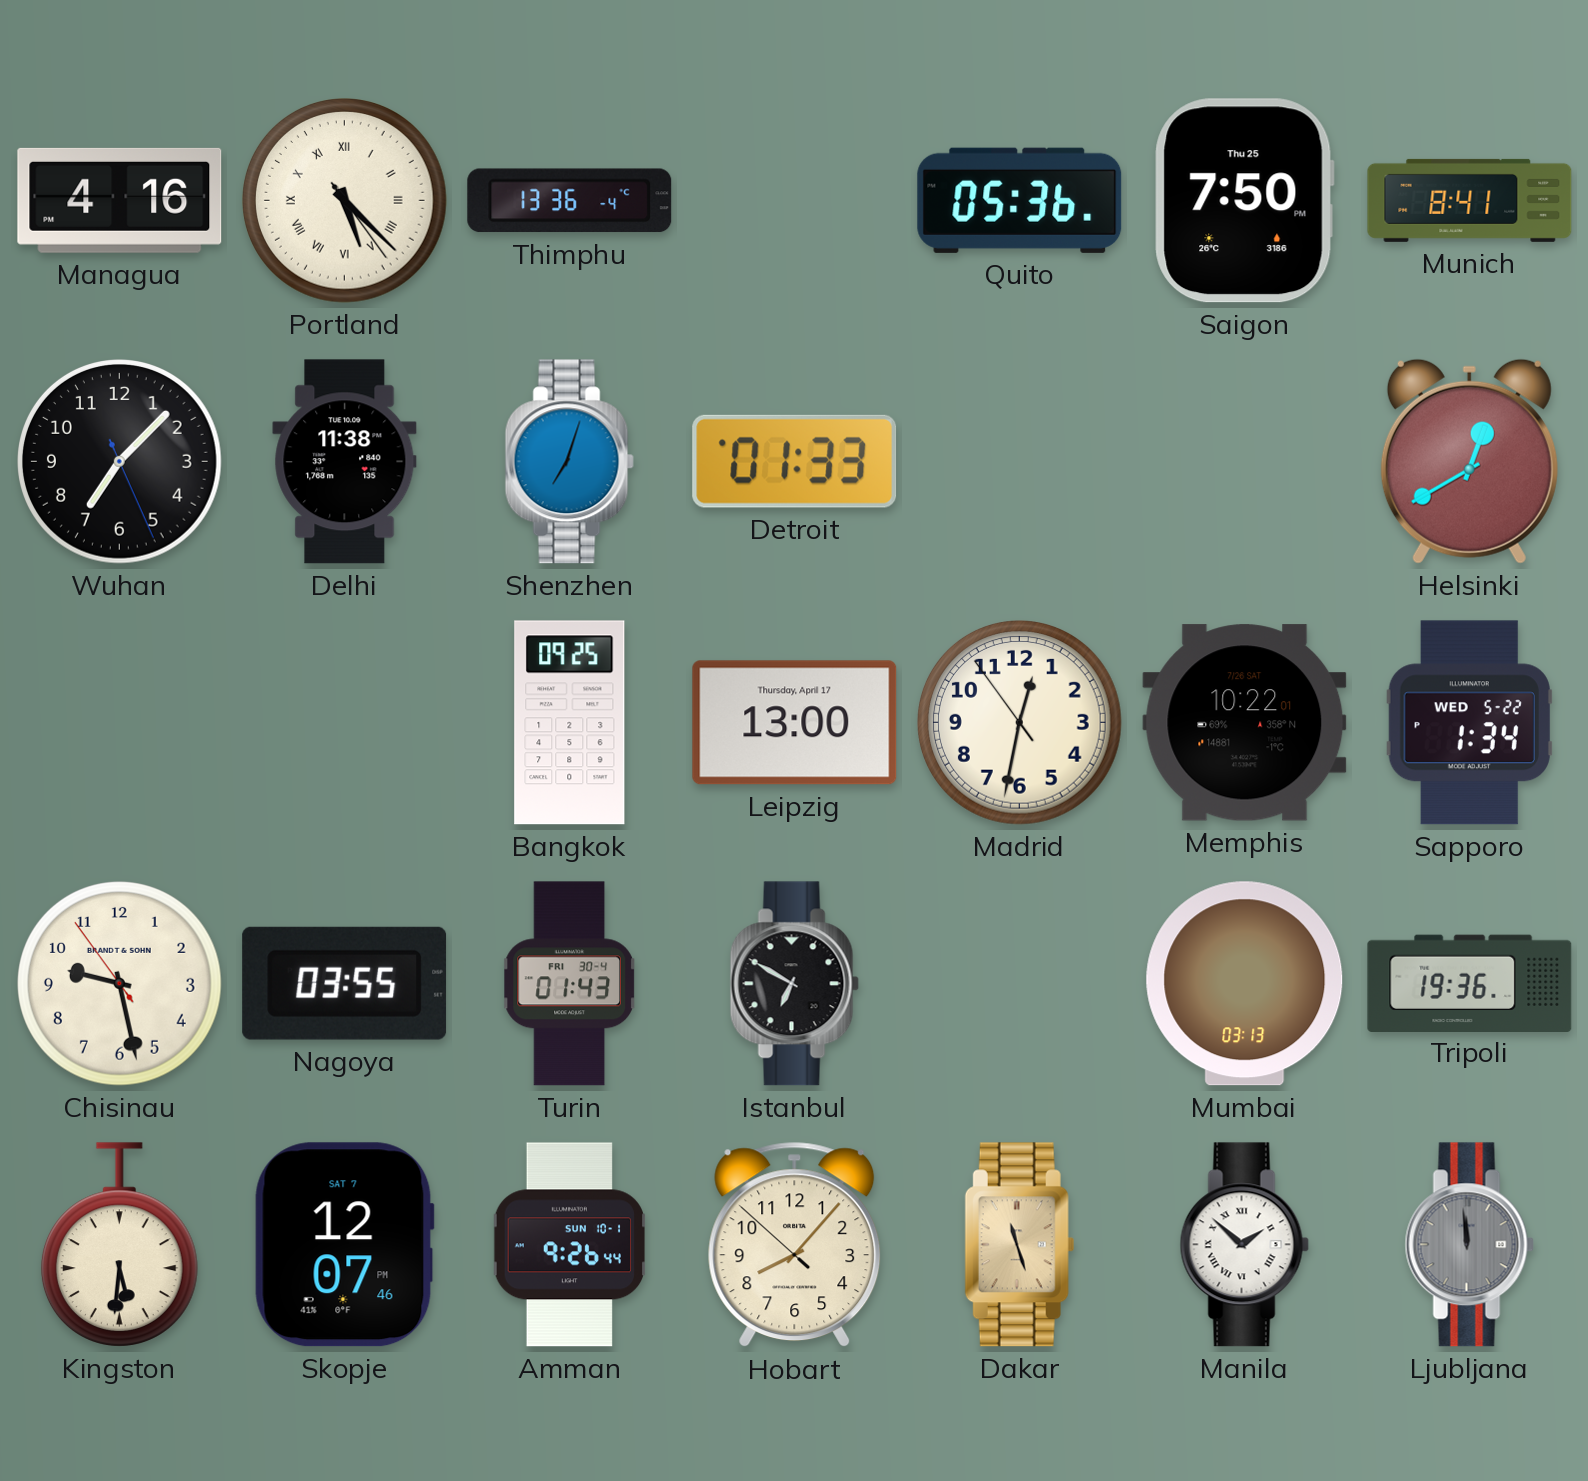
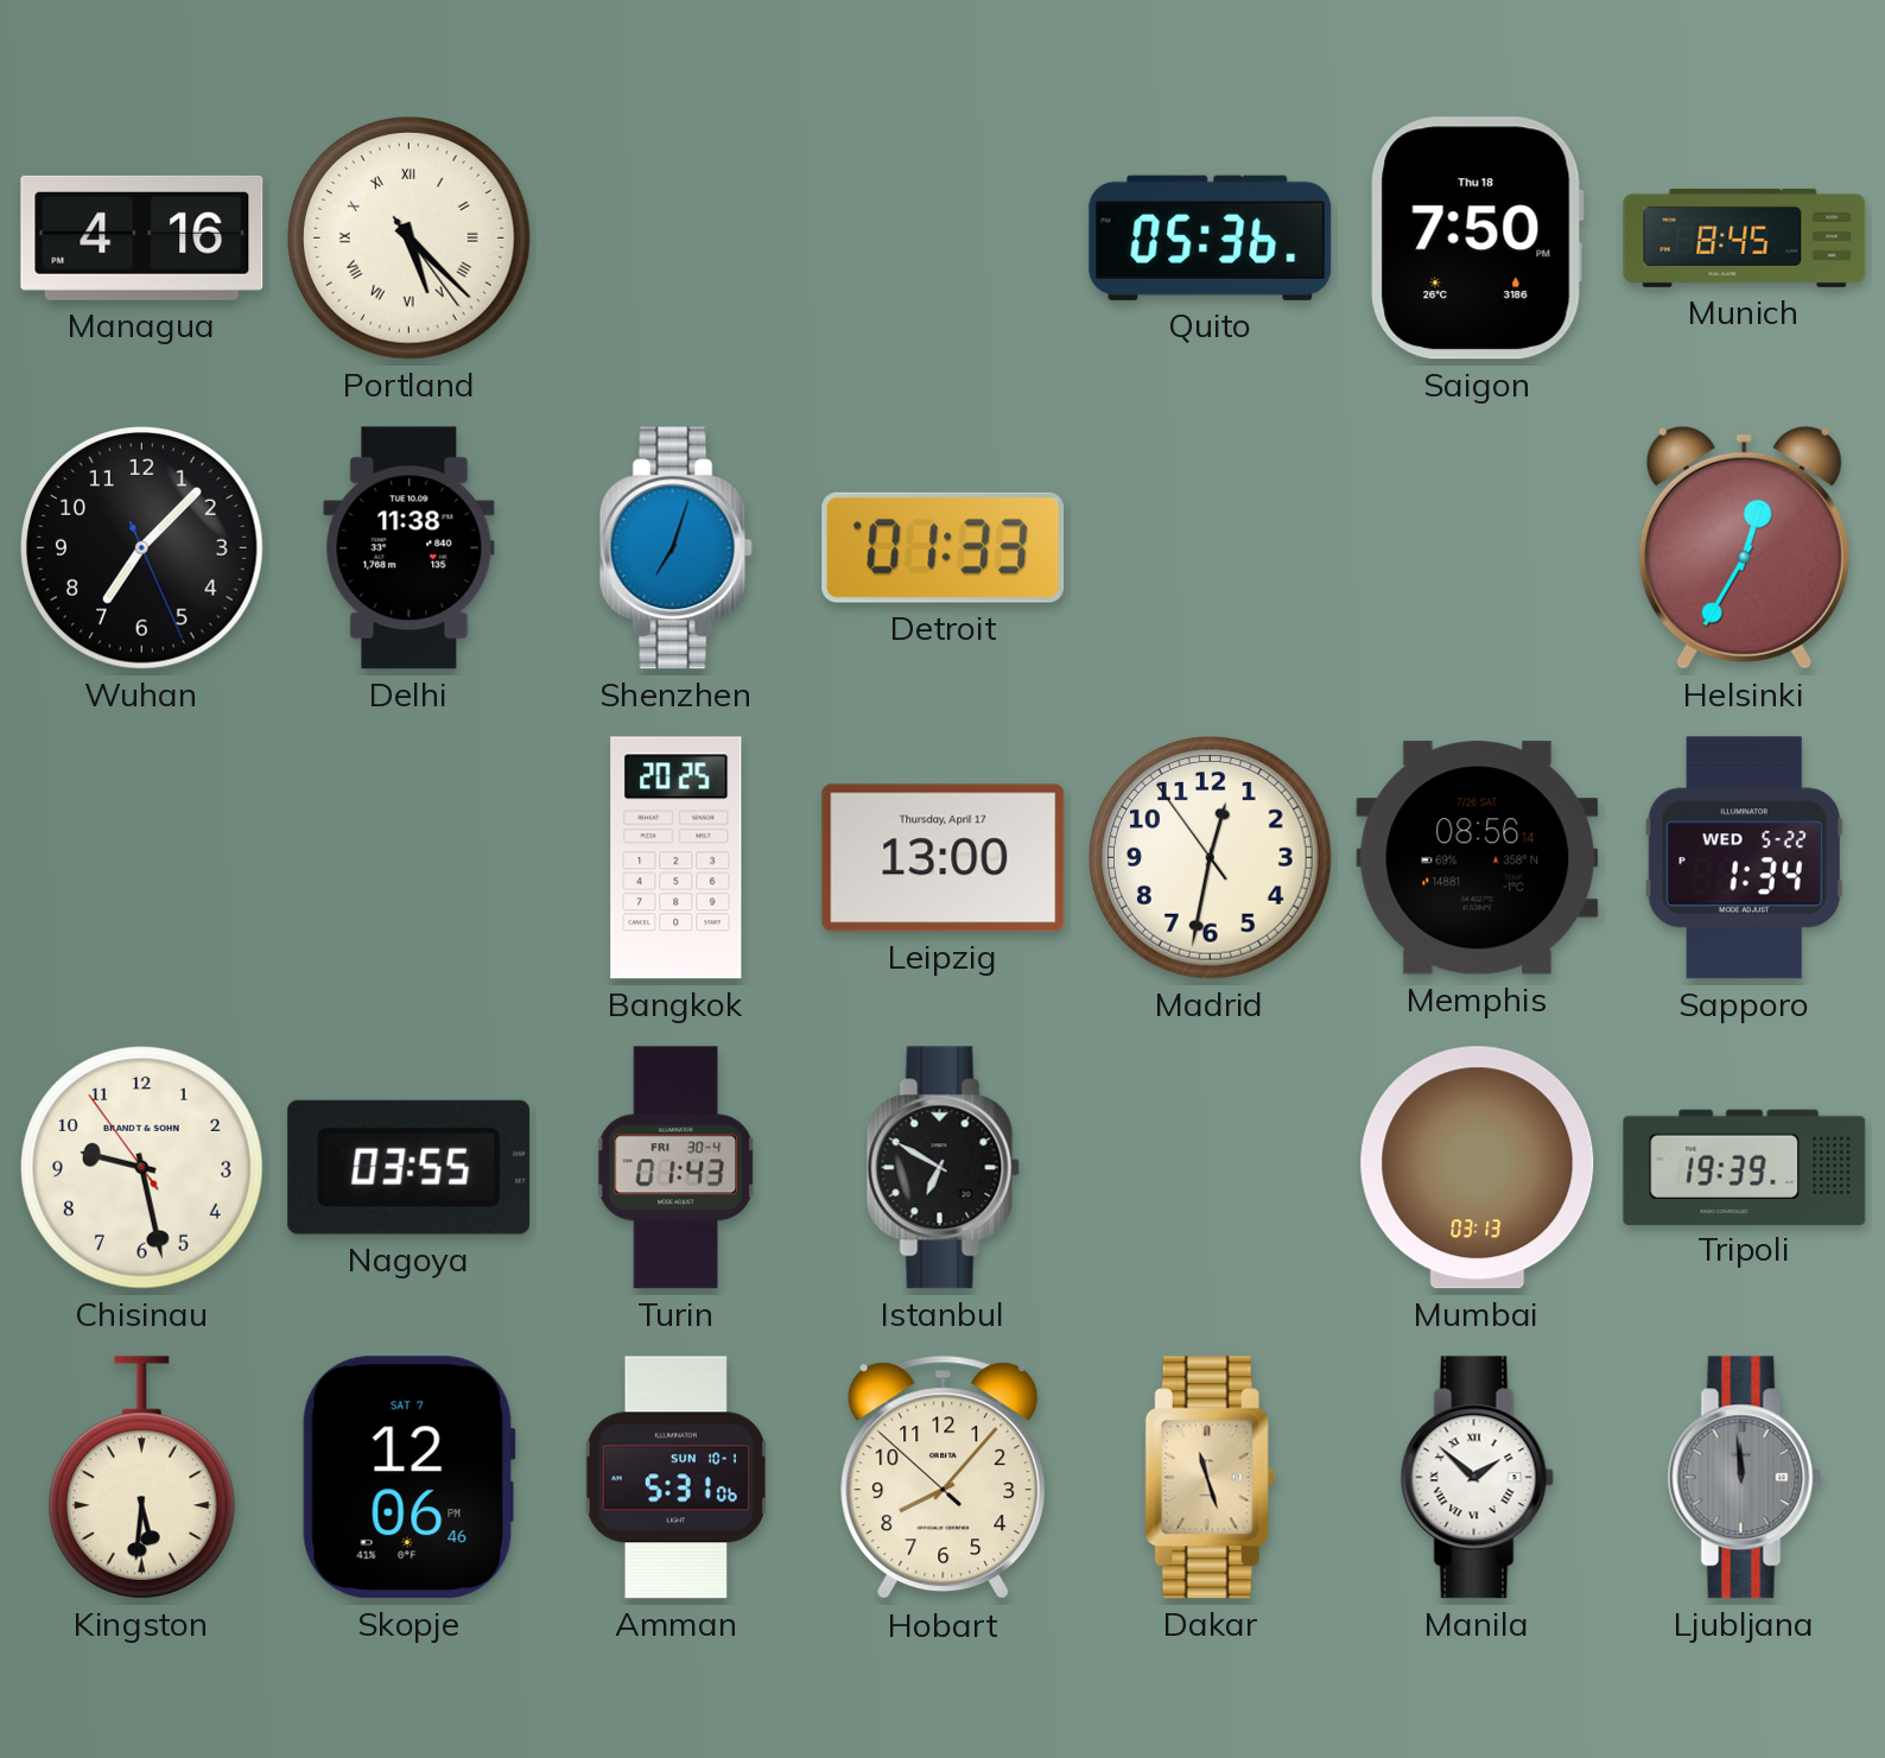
Thimphu: 13:36 -> none (570, 201)
Saigon date: Thu 25 -> Thu 18 (1477, 239)
Munich: 8:41 -> 8:45 (1745, 237)
Helsinki: 12:40 -> 12:35 (1744, 547)
Bangkok: 09:25 -> 20:25 (677, 858)
Memphis: 10:22 -> 08:56 (1478, 858)
Tripoli: 19:36 -> 19:39 (1745, 1167)
Skopje: 12:07 -> 12:06 (408, 1478)
Amman: 9:26 -> 5:31 (675, 1478)
